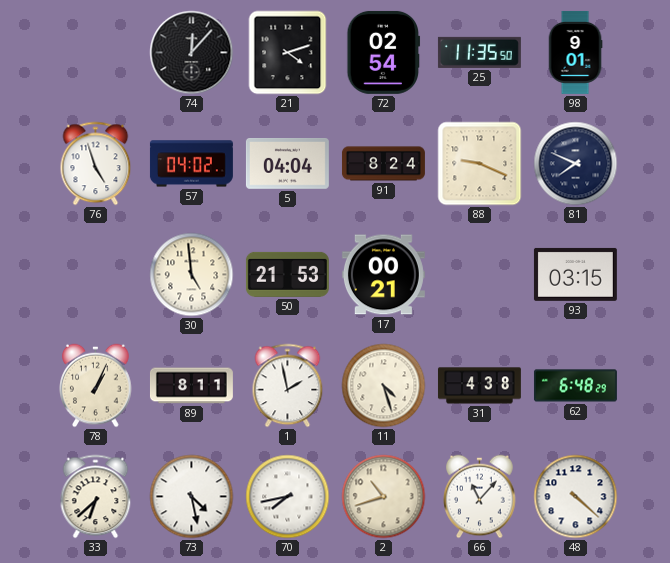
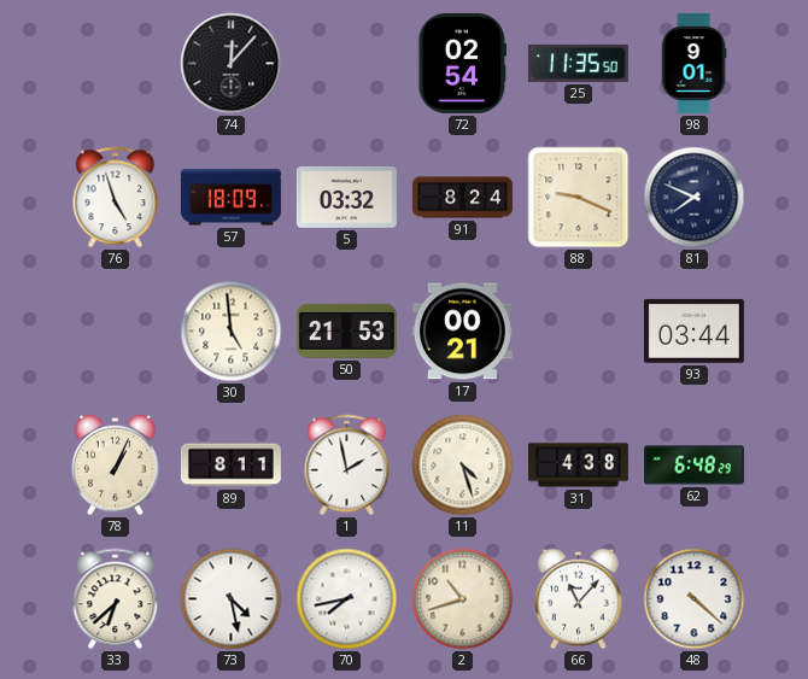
21: 4:12 -> none (288, 53)
57: 04:02 -> 18:09 (230, 198)
5: 04:04 -> 03:32 (346, 198)
93: 03:15 -> 03:44 (693, 330)
